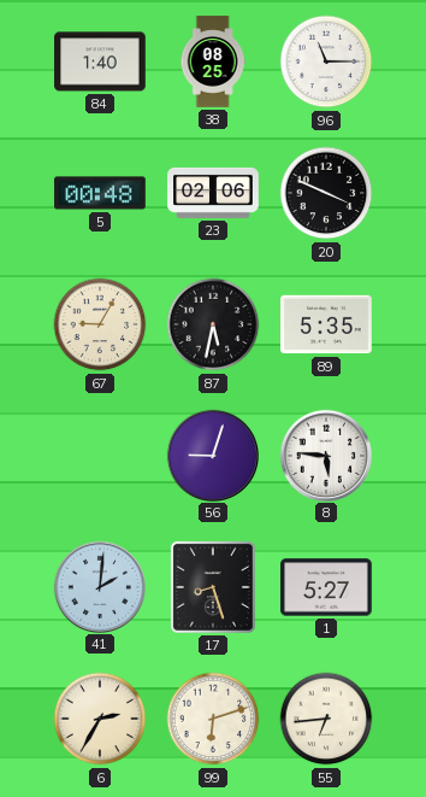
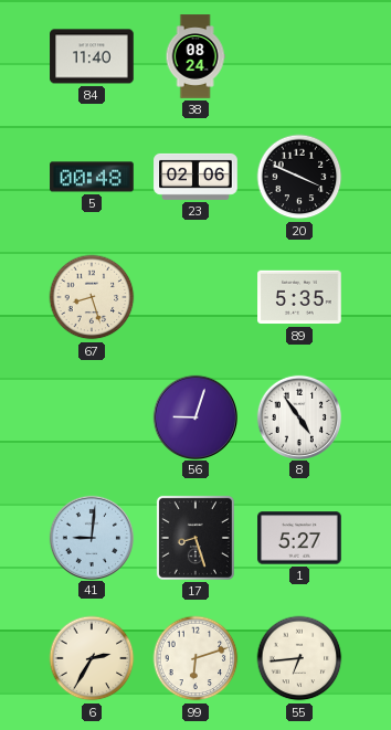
84: 1:40 -> 11:40 (92, 56)
38: 08:25 -> 08:24 (196, 56)
96: 11:15 -> none (326, 61)
67: 9:05 -> 8:27 (92, 297)
87: 5:32 -> none (213, 324)
8: 5:46 -> 4:54 (298, 416)
41: 2:01 -> 9:01 (91, 537)
